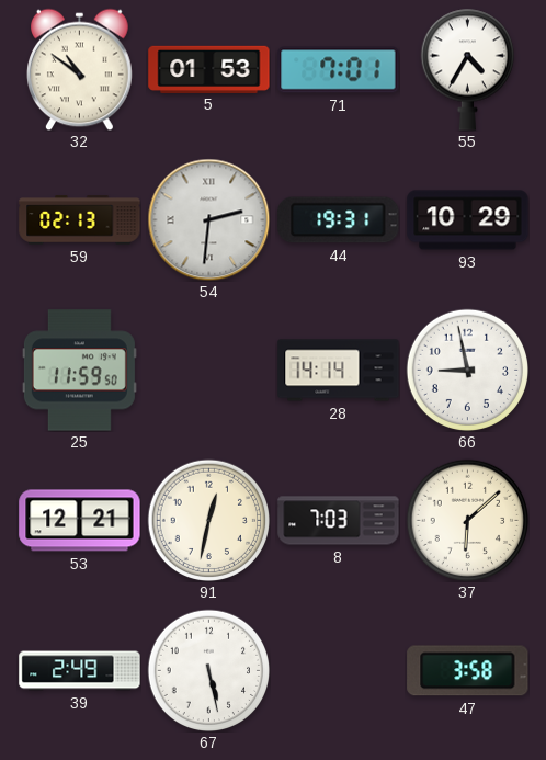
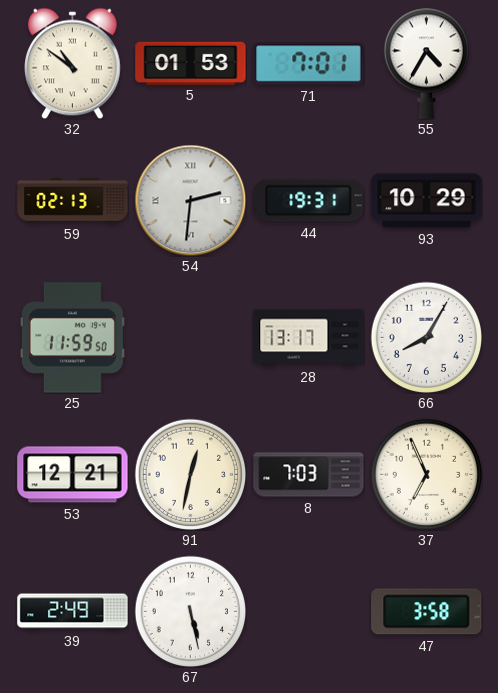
28: 14:14 -> 13:17 (309, 338)
66: 8:58 -> 8:05 (426, 337)
37: 6:08 -> 6:56 (426, 474)
